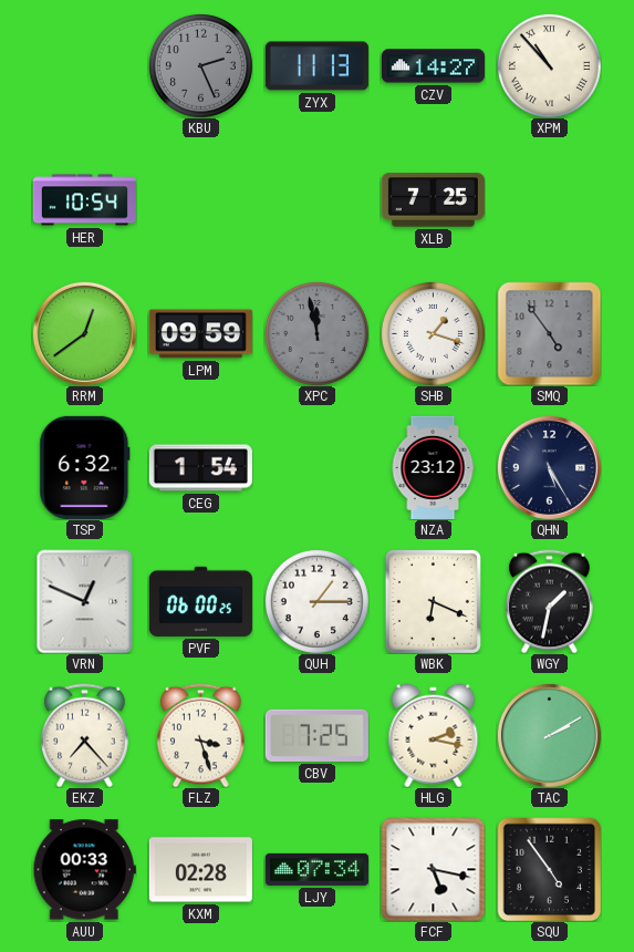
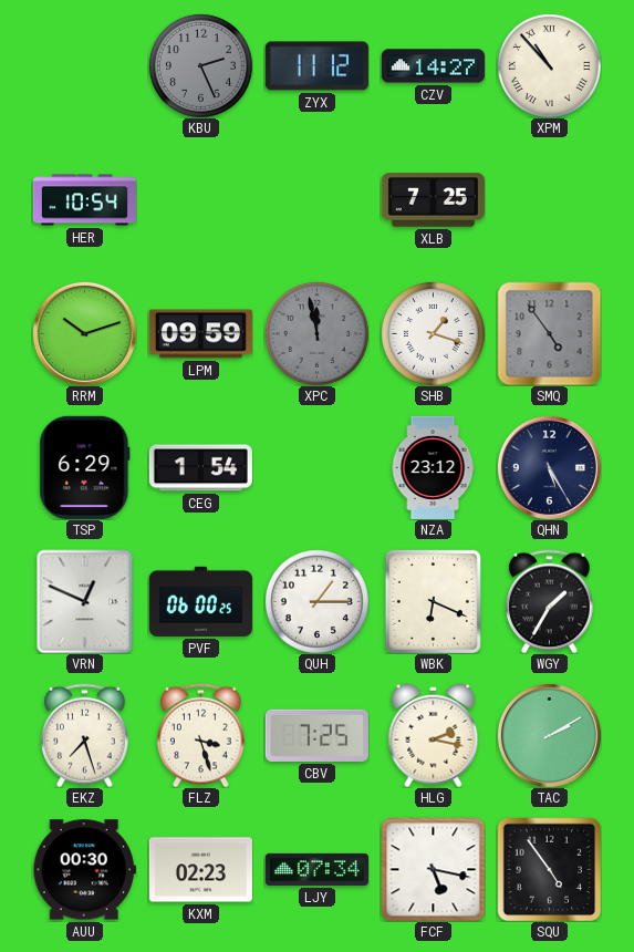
ZYX: 11:13 -> 11:12 (316, 66)
RRM: 12:39 -> 10:12 (84, 333)
TSP: 6:32 -> 6:29 (85, 467)
WGY: 1:32 -> 1:35 (550, 601)
EKZ: 7:23 -> 7:27 (85, 735)
AUU: 00:33 -> 00:30 (84, 870)
KXM: 02:28 -> 02:23 (200, 870)
